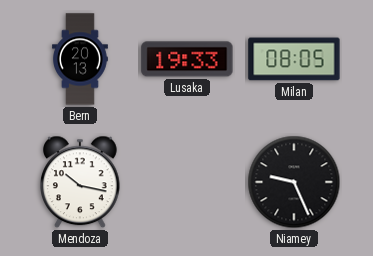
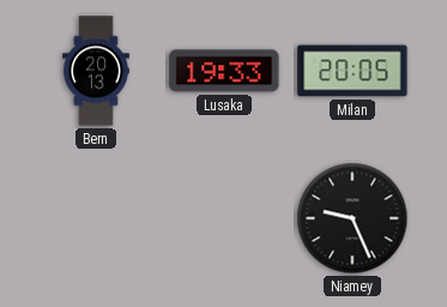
Milan: 08:05 -> 20:05 (352, 71)
Mendoza: 10:17 -> none (81, 182)
